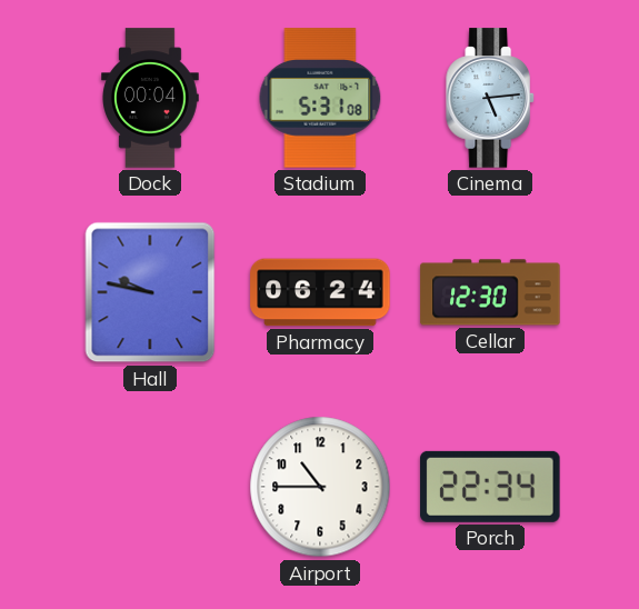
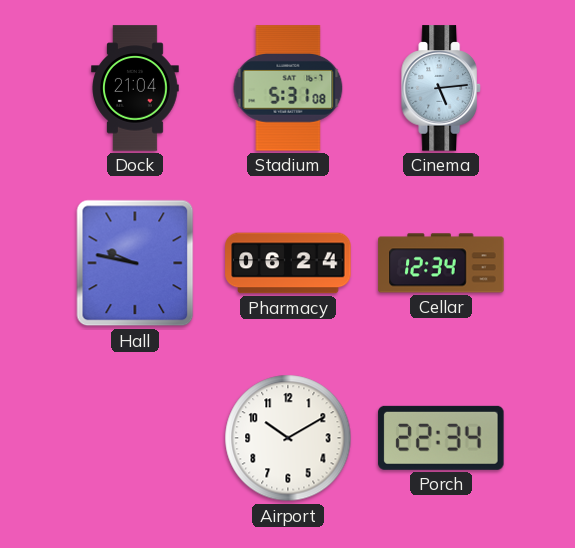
Dock: 00:04 -> 21:04 (135, 88)
Cellar: 12:30 -> 12:34 (441, 263)
Airport: 10:45 -> 10:10 (288, 438)
